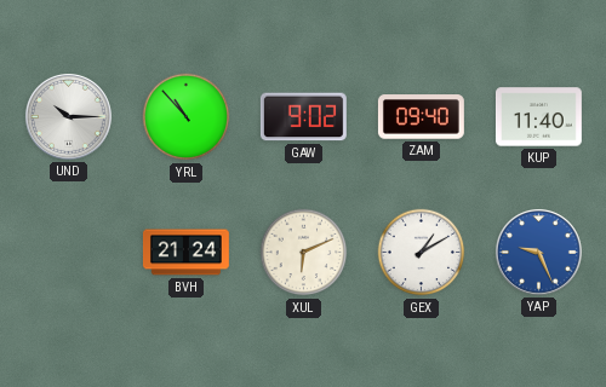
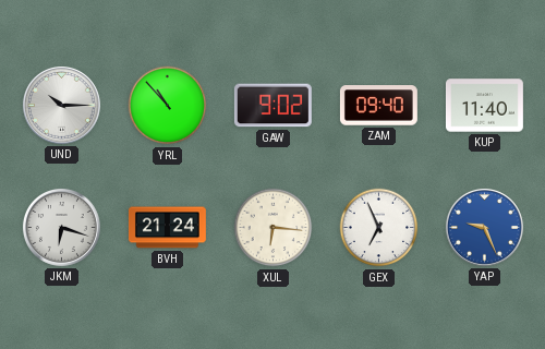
JKM: none -> 6:18 (61, 227)
XUL: 6:11 -> 6:16 (274, 228)
GEX: 1:10 -> 6:56 (379, 228)
